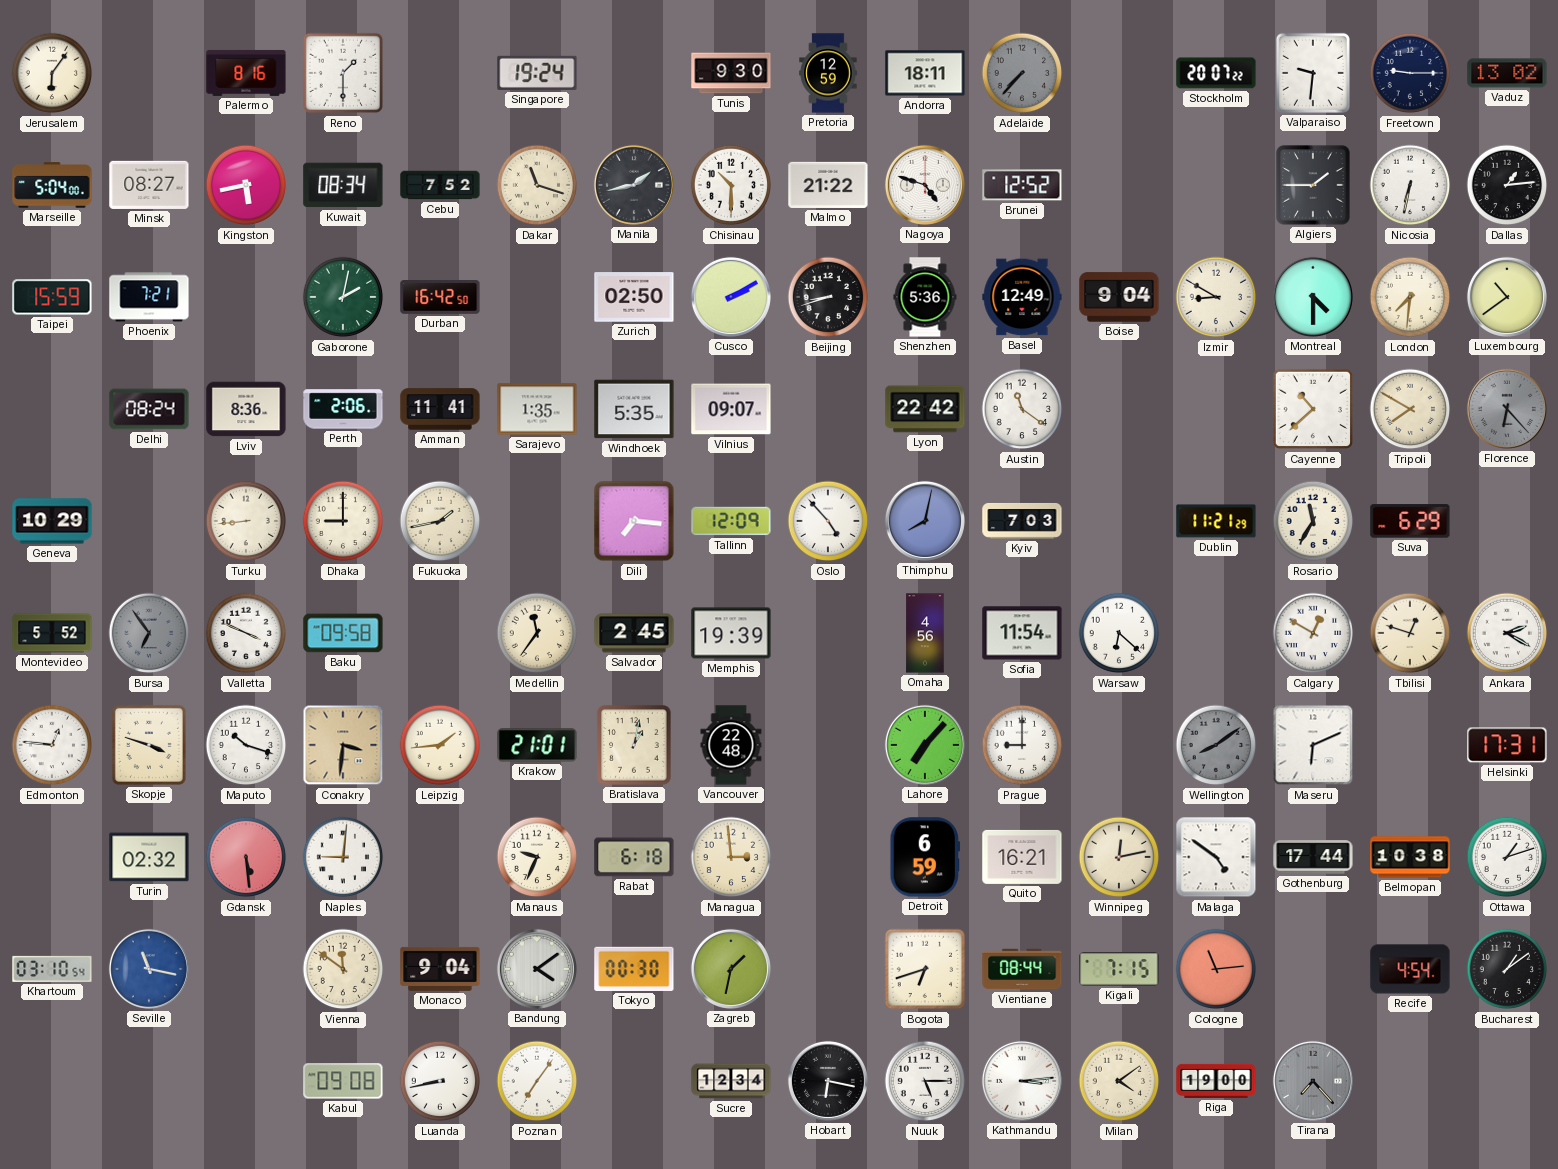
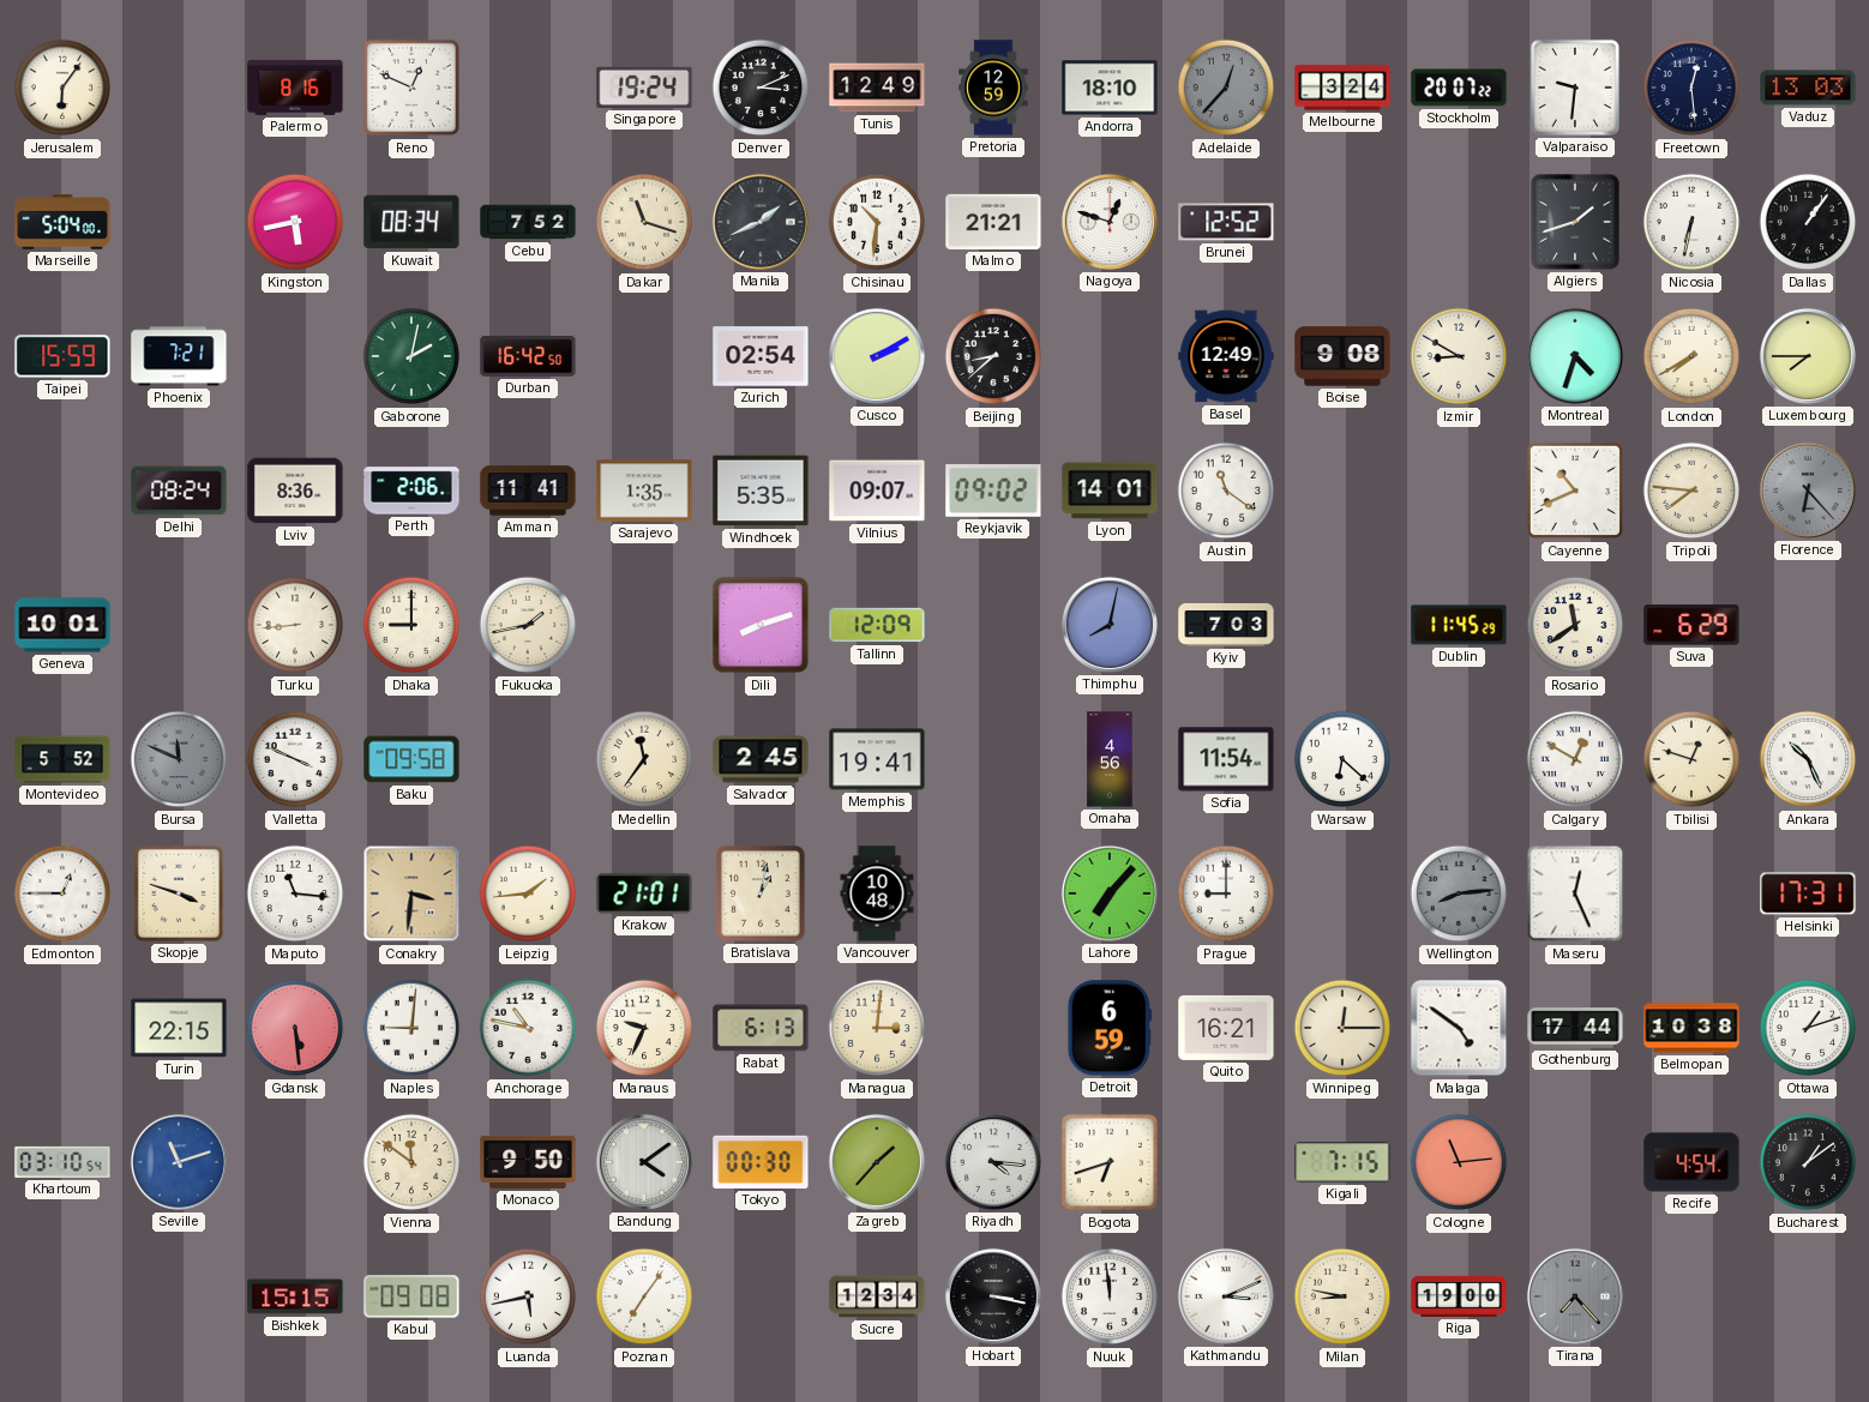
Reno: 1:30 -> 12:49 (411, 88)
Denver: none -> 3:11 (761, 88)
Tunis: 9:30 -> 12:49 (877, 88)
Andorra: 18:11 -> 18:10 (1110, 88)
Adelaide: 7:37 -> 12:37 (1226, 88)
Melbourne: none -> 3:24 (1342, 88)
Freetown: 9:15 -> 12:29 (1691, 88)
Vaduz: 13:02 -> 13:03 (1808, 88)
Minsk: 08:27 -> none (149, 185)
Manila: 1:43 -> 1:41 (761, 222)
Chisinau: 10:30 -> 10:31 (877, 222)
Malmo: 21:22 -> 21:21 (993, 222)
Nagoya: 4:48 -> 12:48 (1110, 222)
Algiers: 1:45 -> 1:42 (1575, 222)
Dallas: 1:14 -> 1:06 (1808, 222)
Zurich: 02:50 -> 02:54 (761, 356)
Beijing: 8:42 -> 8:38 (993, 356)
Shenzhen: 5:36 -> none (925, 297)
Boise: 9:04 -> 9:08 (1342, 356)
Montreal: 4:30 -> 4:33 (1575, 356)
London: 7:31 -> 7:40 (1691, 356)
Luxembourg: 10:39 -> 7:45 (1808, 356)
Reykjavik: none -> 09:02 (993, 492)
Lyon: 22:42 -> 14:01 (1110, 491)
Cayenne: 10:38 -> 10:41 (1575, 491)
Tripoli: 7:50 -> 7:46 (1691, 491)
Geneva: 10:29 -> 10:01 (62, 625)
Dili: 7:16 -> 8:12 (761, 625)
Oslo: 4:53 -> none (828, 521)
Dublin: 11:21 -> 11:45 (1459, 625)
Rosario: 11:35 -> 11:39 (1575, 625)
Bursa: 6:54 -> 11:49 (179, 759)
Memphis: 19:39 -> 19:41 (877, 759)
Ankara: 2:20 -> 10:26 (1808, 759)
Edmonton: 12:46 -> 12:45 (62, 893)
Maputo: 10:18 -> 11:16 (295, 893)
Vancouver: 22:48 -> 10:48 (877, 893)
Wellington: 8:09 -> 8:14 (1459, 893)
Maseru: 6:11 -> 12:26 (1575, 893)
Turin: 02:32 -> 22:15 (179, 1028)
Anchorage: none -> 10:47 (528, 1028)
Rabat: 6:18 -> 6:13 (761, 1028)
Managua: 2:59 -> 3:01 (877, 1028)
Winnipeg: 12:13 -> 12:15 (1342, 1028)
Seville: 11:17 -> 11:12 (179, 1162)
Monaco: 9:04 -> 9:50 (528, 1162)
Zagreb: 1:32 -> 1:37 (877, 1162)
Riyadh: none -> 4:16 (993, 1162)
Vientiane: 08:44 -> none (1022, 969)
Bishkek: none -> 15:15 (295, 1296)
Luanda: 8:43 -> 5:43 (528, 1296)
Hobart: 6:17 -> 3:17 (993, 1296)
Nuuk: 5:15 -> 11:59 (1110, 1296)
Kathmandu: 3:14 -> 3:11 (1226, 1296)
Milan: 4:09 -> 8:47 (1342, 1296)
